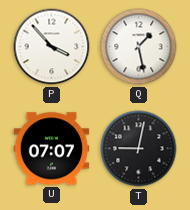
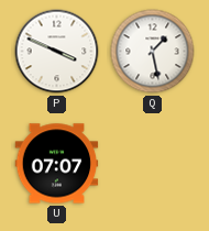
P: 3:53 -> 3:49 (57, 52)
T: 9:02 -> none (139, 149)
